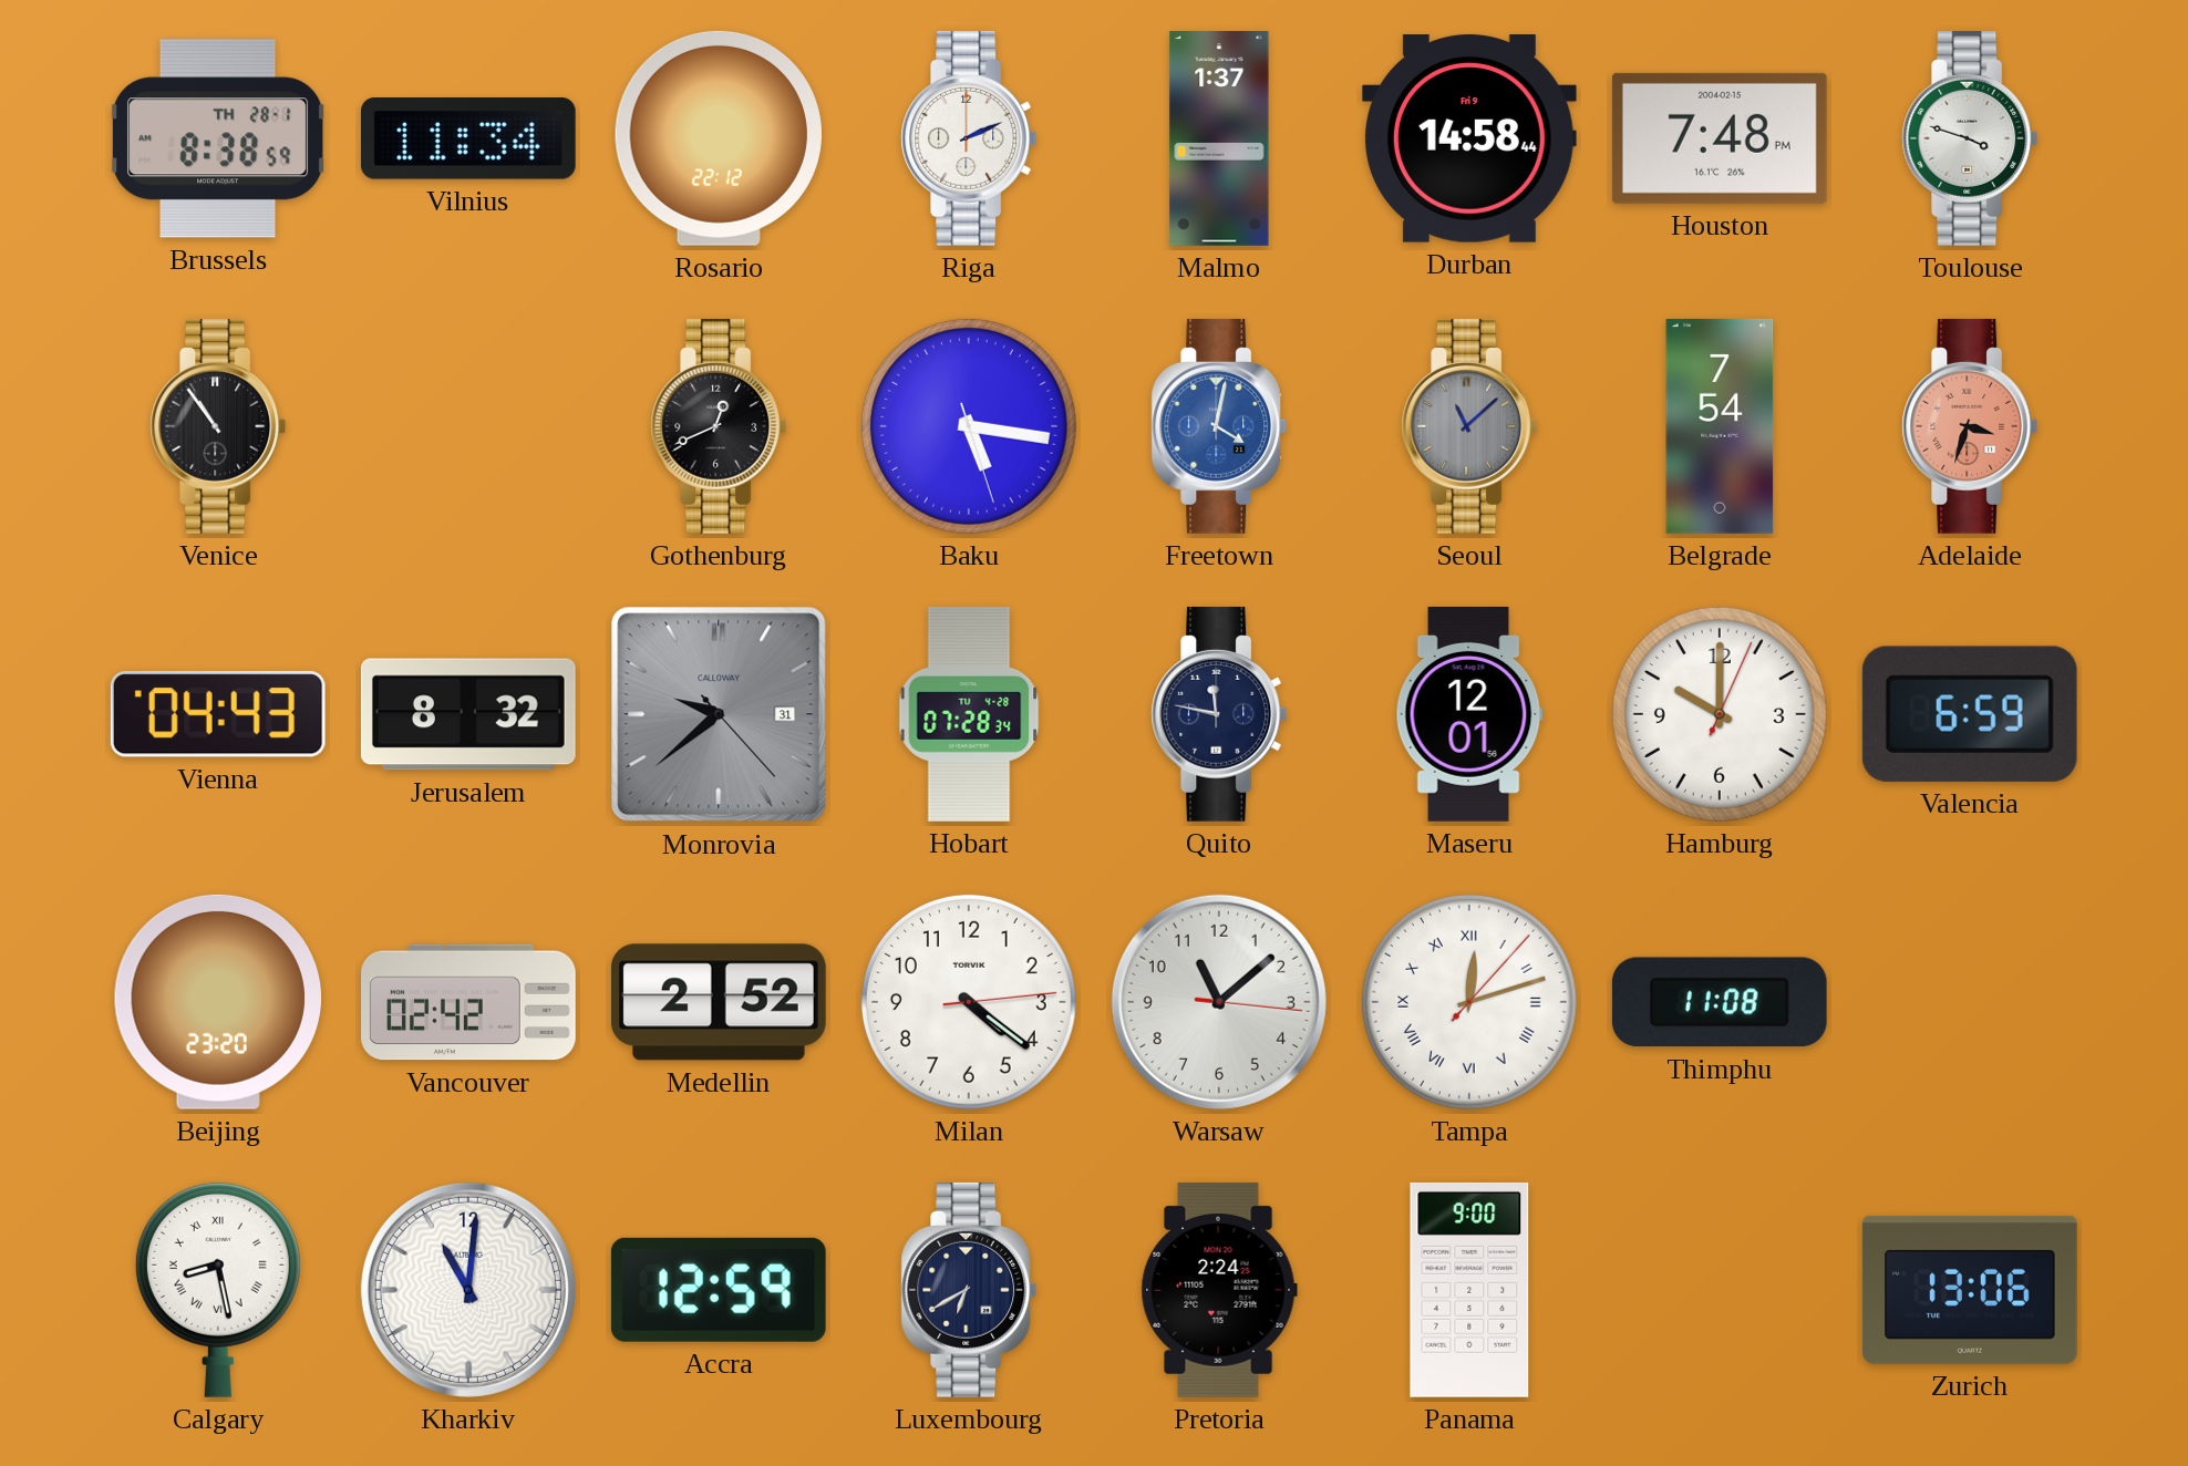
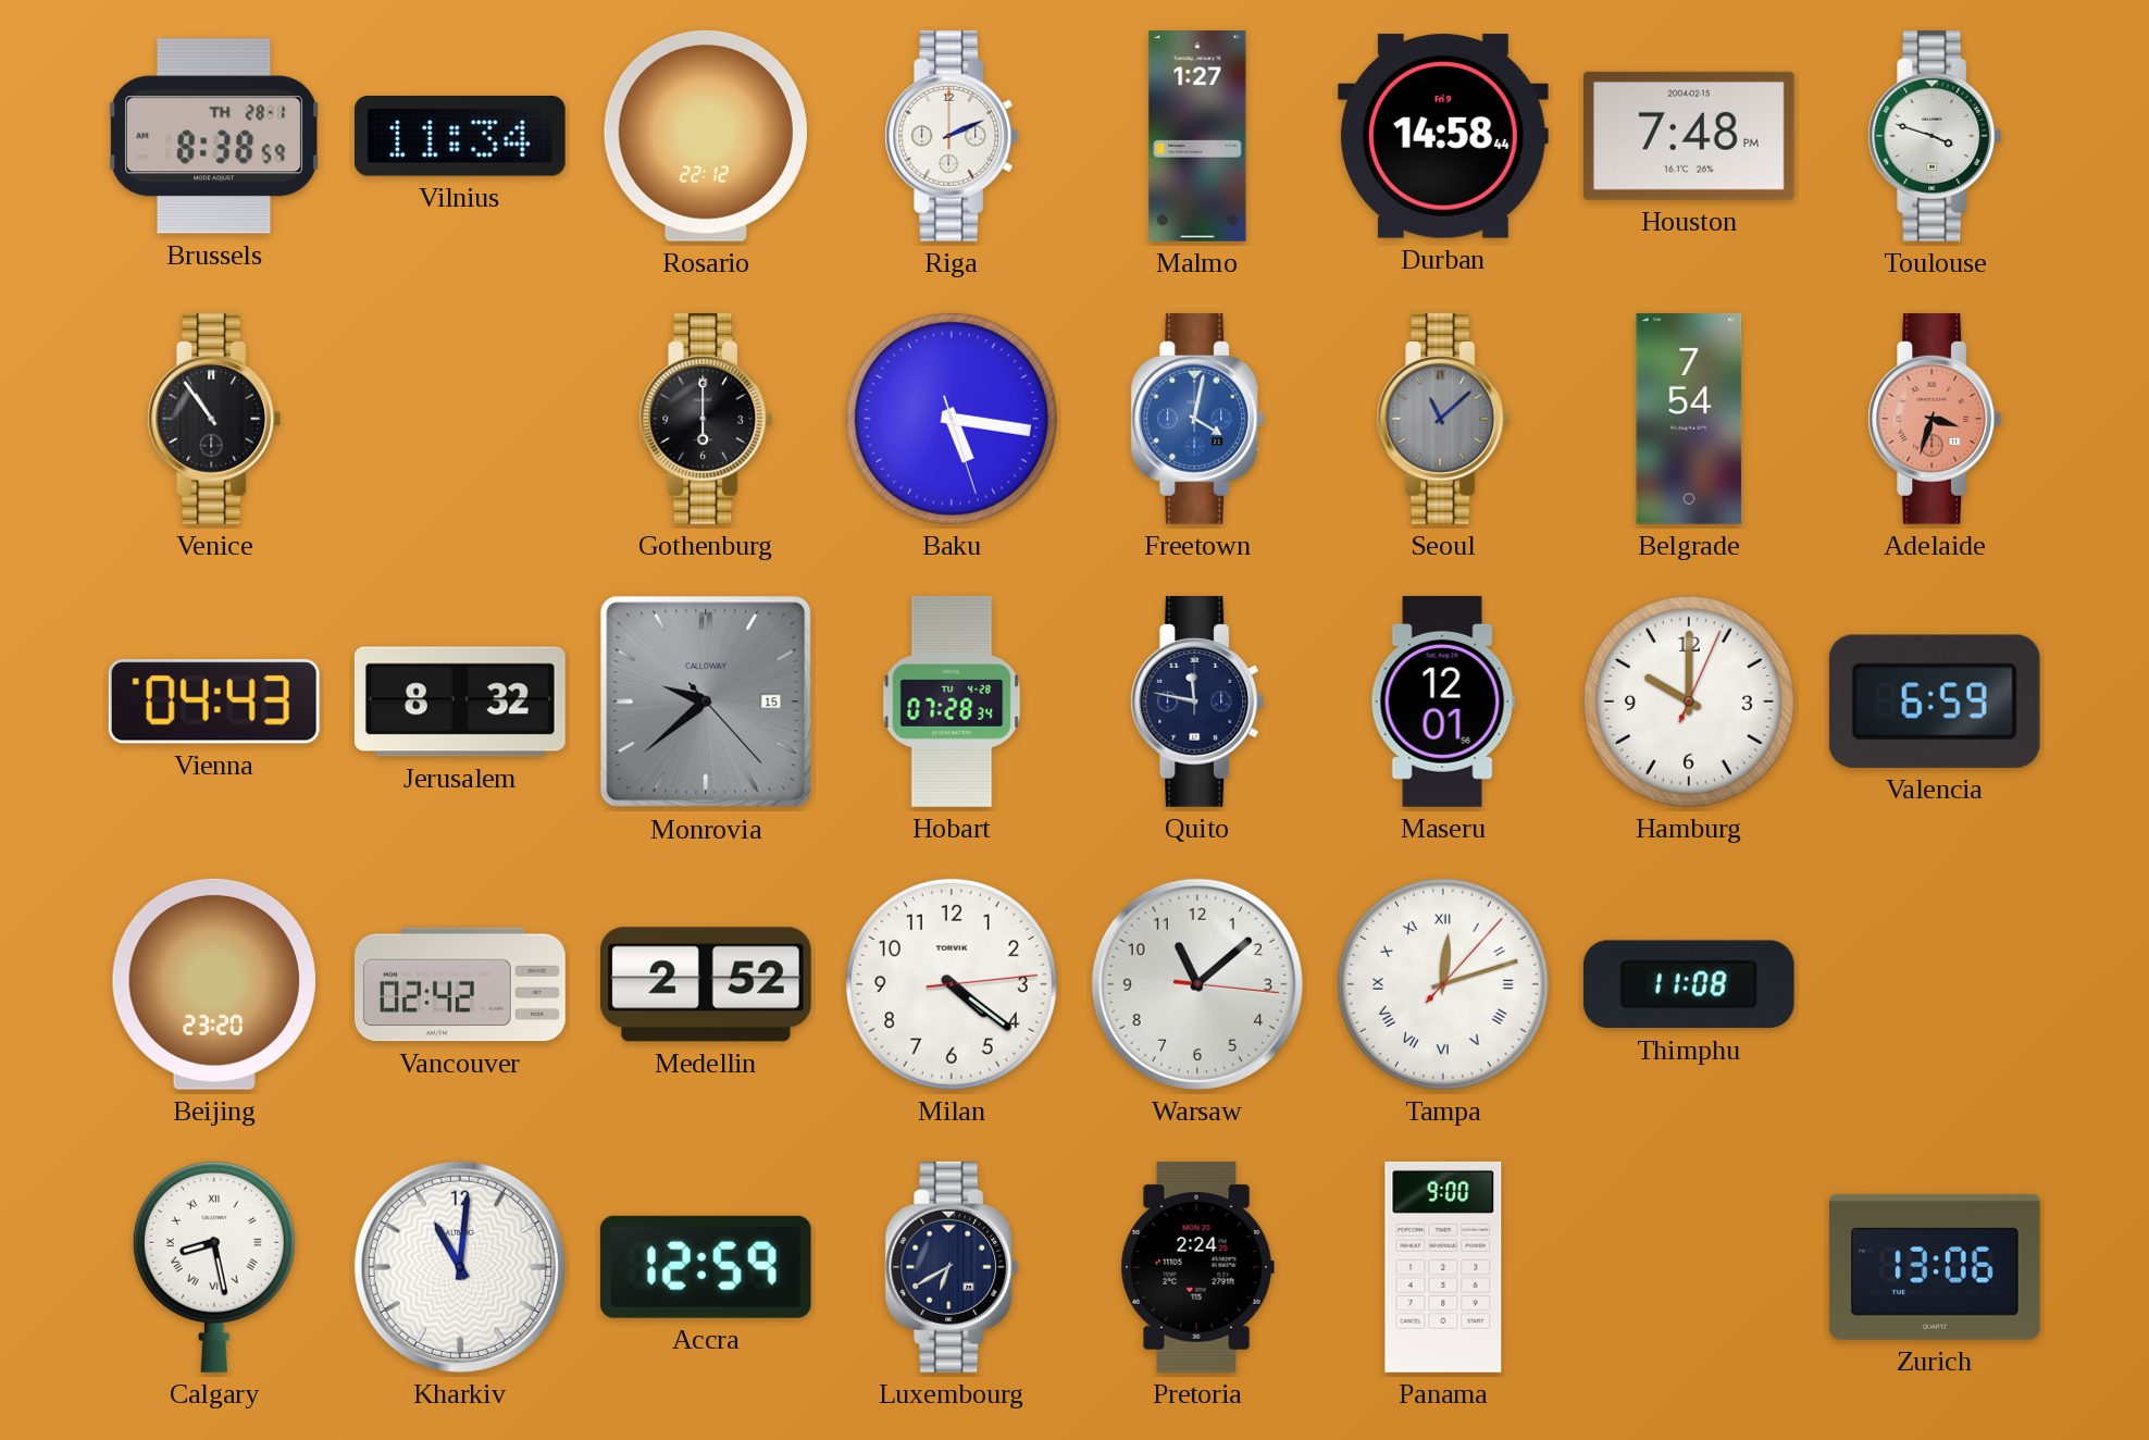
Malmo: 1:37 -> 1:27 (1197, 137)
Gothenburg: 12:41 -> 6:00 (706, 419)
Monrovia date: 31 -> 15 (706, 702)
